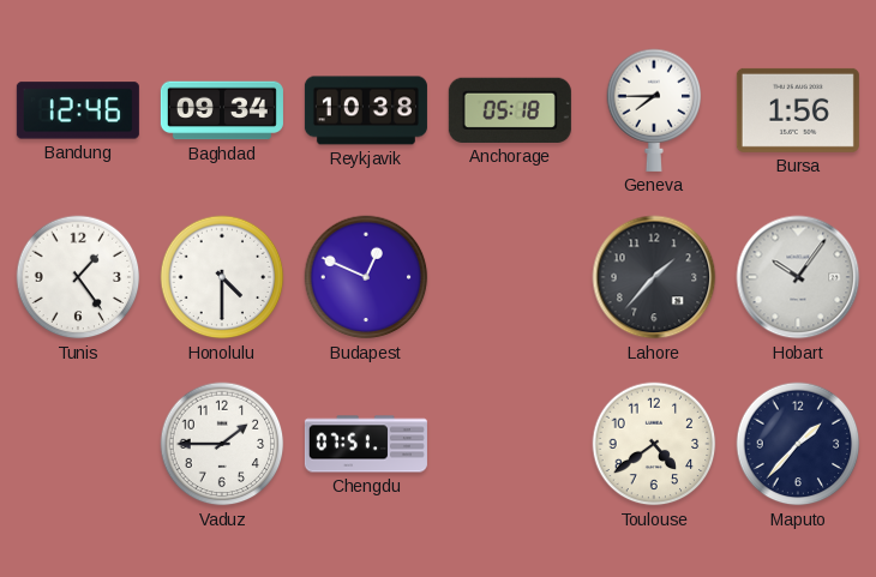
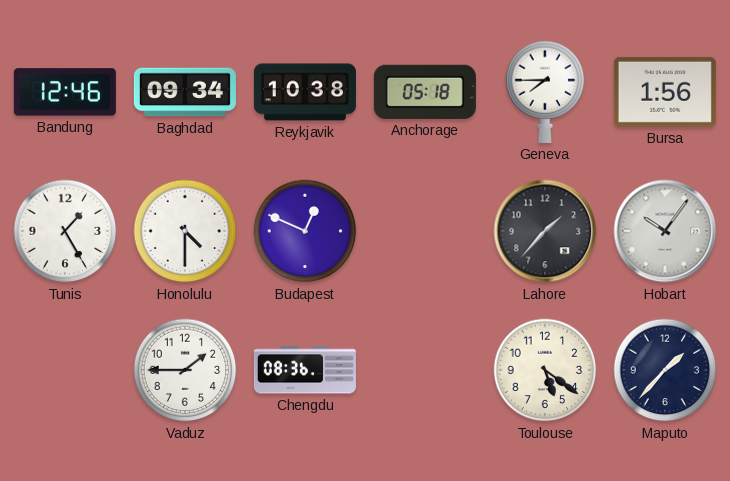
Tunis: 1:24 -> 1:25 (65, 231)
Chengdu: 07:51 -> 08:36 (305, 370)
Toulouse: 4:39 -> 5:21 (545, 370)
